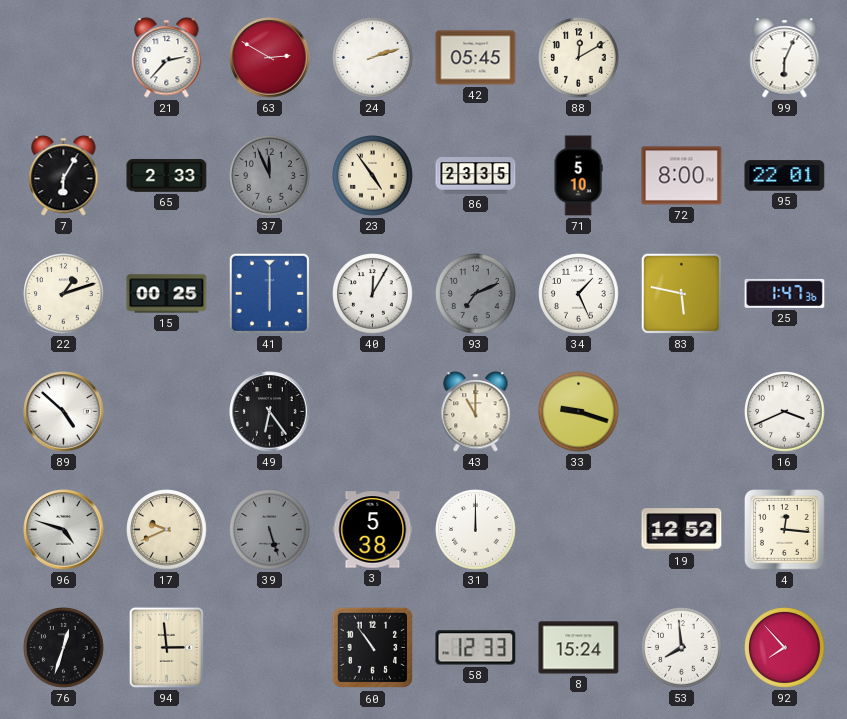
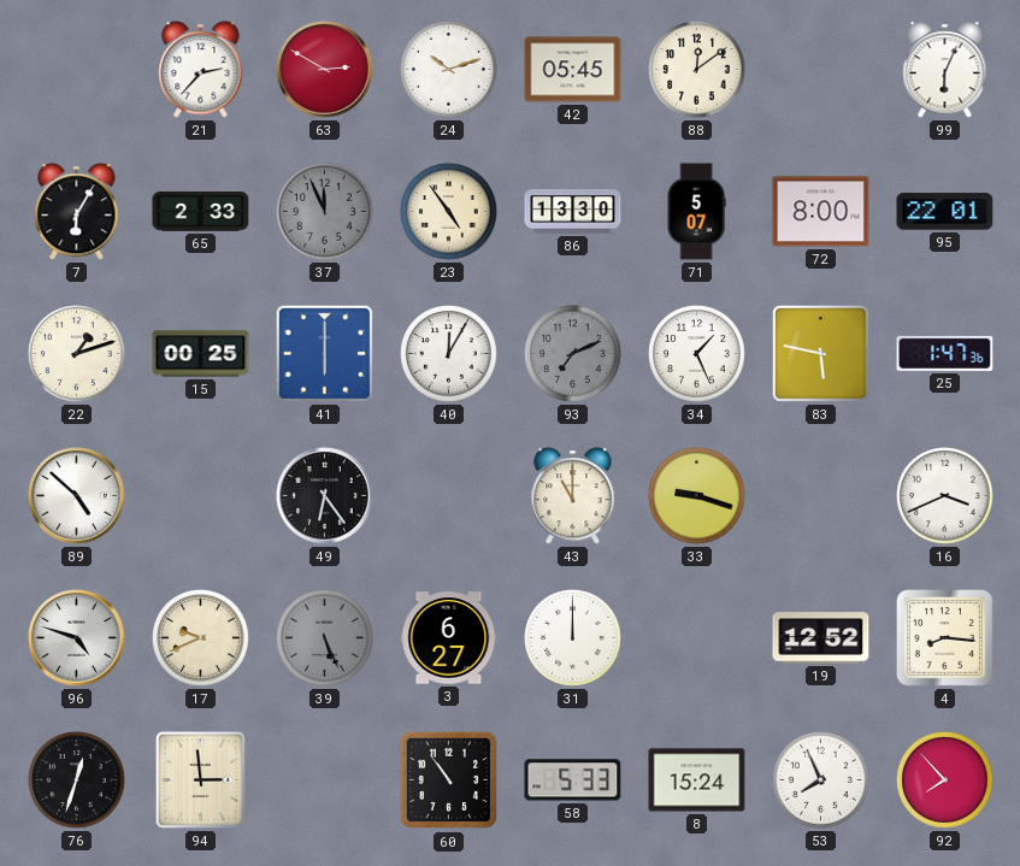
24: 2:12 -> 10:12 (449, 70)
88: 12:10 -> 12:09 (697, 70)
86: 23:35 -> 13:30 (573, 212)
71: 5:10 -> 5:07 (696, 212)
39: 5:27 -> 5:26 (325, 638)
3: 5:38 -> 6:27 (449, 638)
4: 12:16 -> 8:16 (945, 638)
58: 12:33 -> 5:33 (573, 780)
53: 7:59 -> 7:56 (821, 780)
